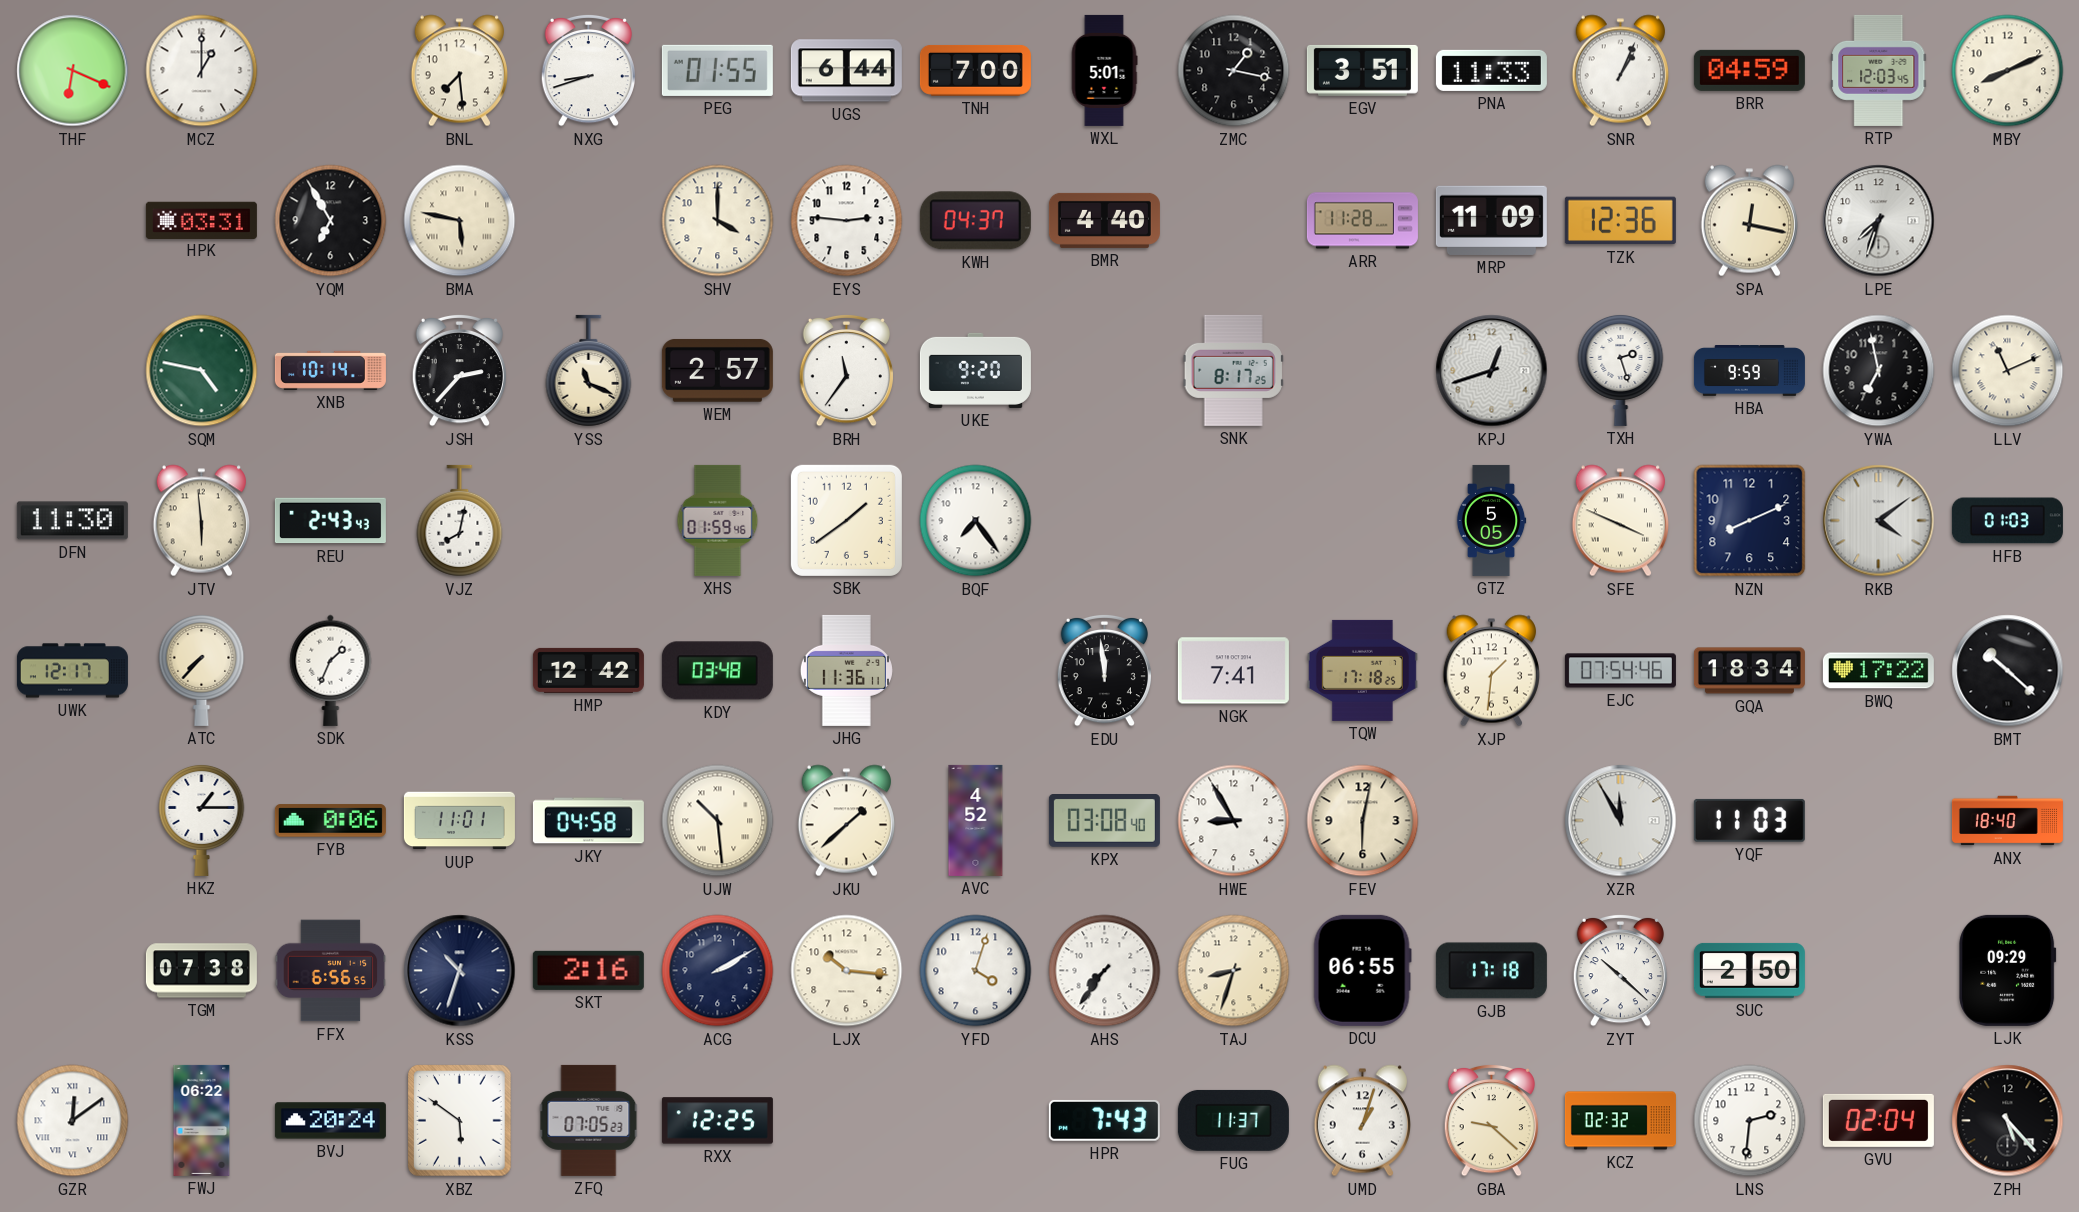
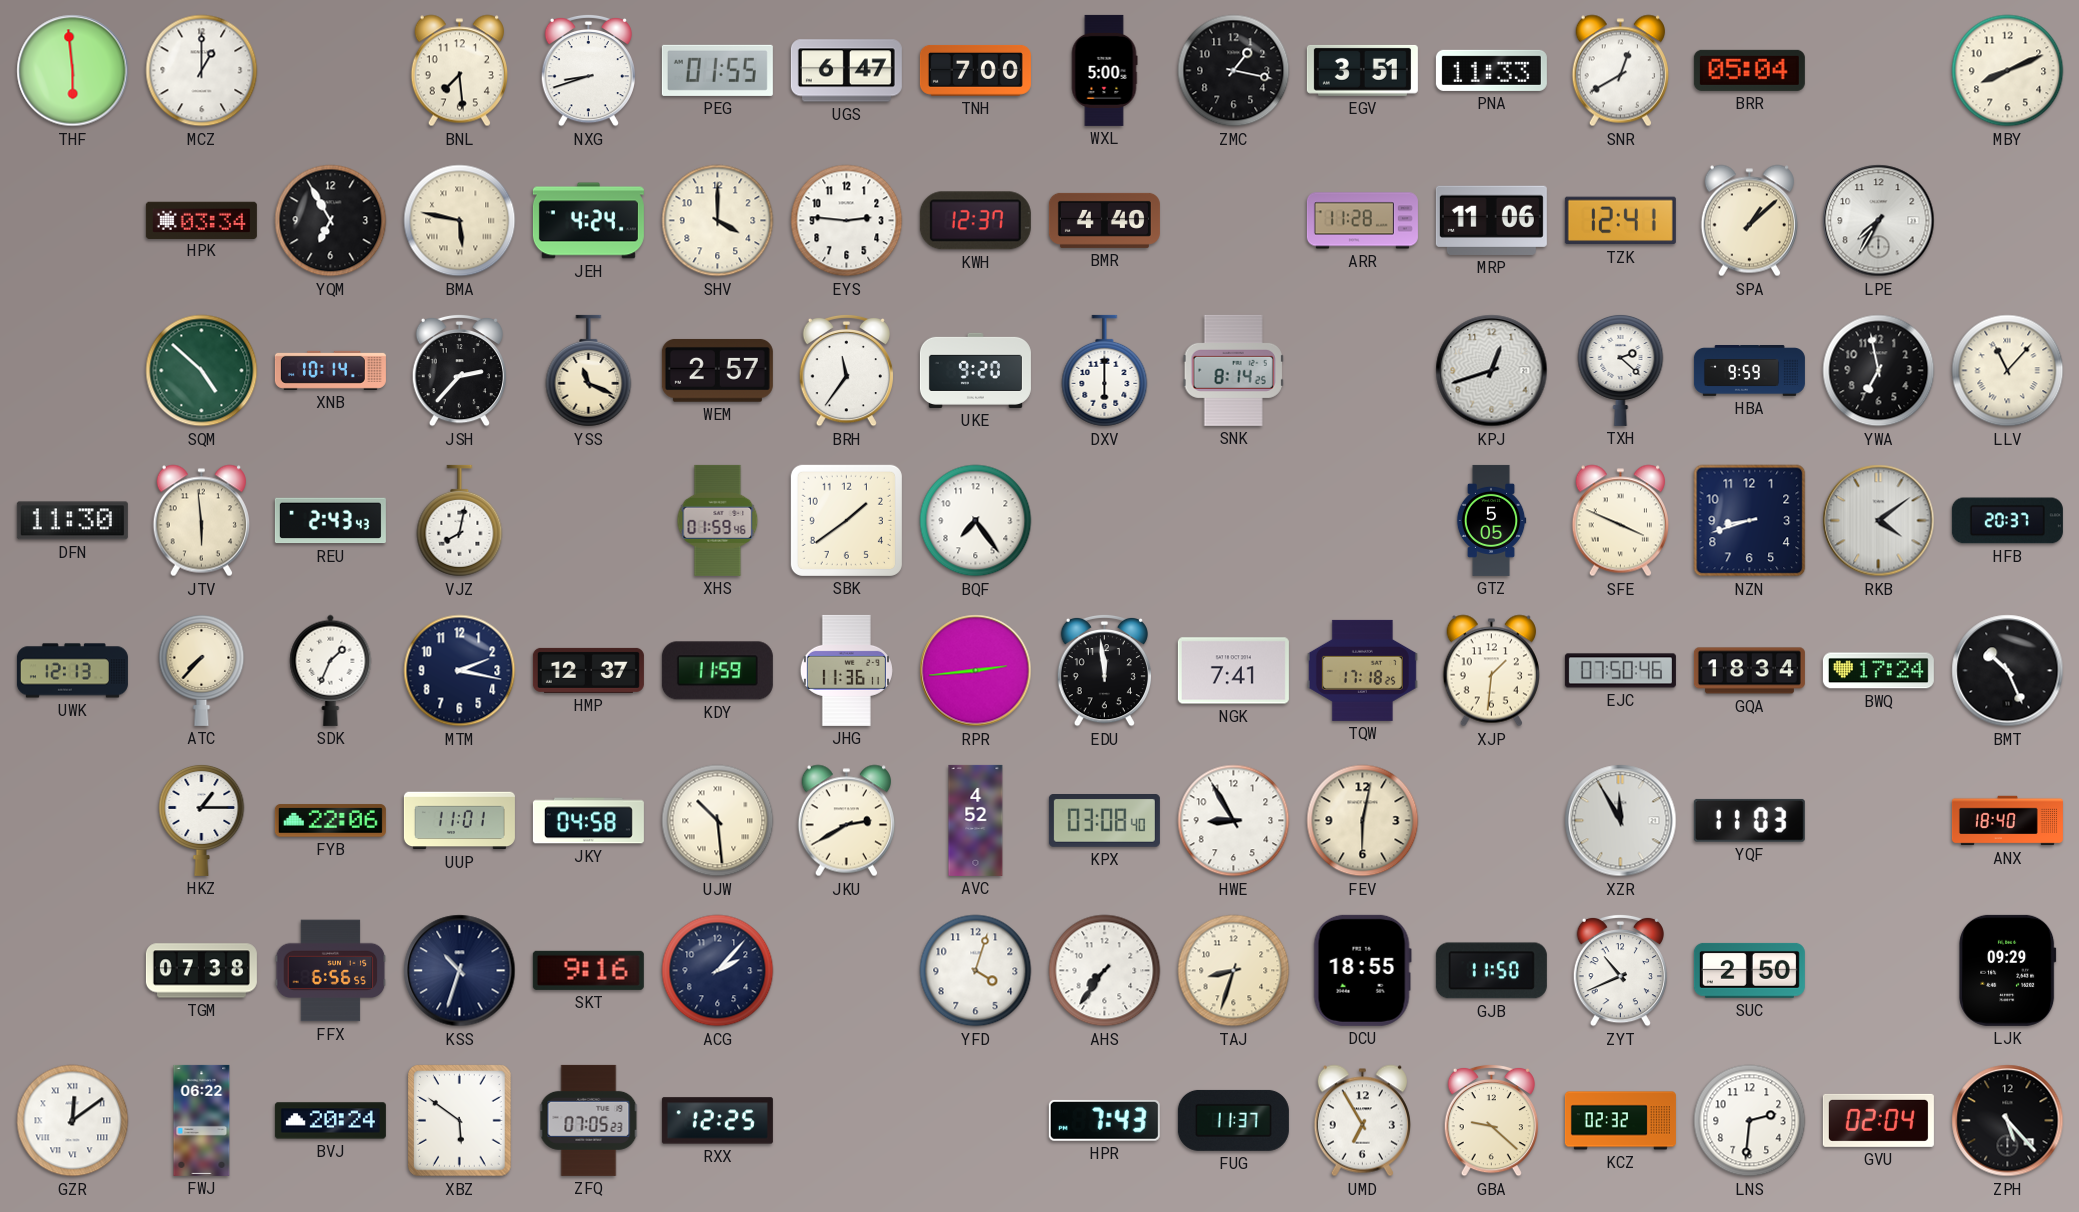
THF: 6:19 -> 5:59 (73, 71)
UGS: 6:44 -> 6:47 (846, 71)
WXL: 5:01 -> 5:00 (1104, 70)
SNR: 1:04 -> 12:40 (1620, 71)
BRR: 04:59 -> 05:04 (1749, 70)
RTP: 12:03 -> none (1879, 70)
HPK: 03:31 -> 03:34 (201, 220)
JEH: none -> 4:24 (588, 221)
KWH: 04:37 -> 12:37 (975, 221)
MRP: 11:09 -> 11:06 (1491, 220)
TZK: 12:36 -> 12:41 (1620, 221)
SPA: 12:17 -> 1:08 (1749, 221)
LPE: 7:33 -> 7:35 (1879, 221)
SQM: 4:47 -> 4:52 (202, 371)
DXV: none -> 6:00 (1105, 371)
SNK: 8:17 -> 8:14 (1233, 370)
TXH: 2:27 -> 2:22 (1621, 370)
LLV: 11:11 -> 11:07 (2008, 371)
NZN: 8:11 -> 8:42 (1750, 521)
HFB: 01:03 -> 20:37 (2007, 521)
UWK: 12:17 -> 12:13 (72, 671)
MTM: none -> 2:17 (460, 671)
HMP: 12:42 -> 12:37 (588, 670)
KDY: 03:48 -> 11:59 (717, 671)
RPR: none -> 2:44 (976, 671)
EJC: 07:54 -> 07:50 (1620, 671)
BWQ: 17:22 -> 17:24 (1878, 671)
BMT: 10:22 -> 10:26 (2008, 671)
FYB: 0:06 -> 22:06 (330, 821)
JKU: 1:38 -> 2:40 (846, 821)
SKT: 2:16 -> 9:16 (588, 970)
ACG: 2:10 -> 2:07 (718, 971)
LJX: 10:16 -> none (847, 971)
DCU: 06:55 -> 18:55 (1362, 970)
GJB: 17:18 -> 11:50 (1491, 971)
ZYT: 10:22 -> 10:41 (1620, 970)
UMD: 1:03 -> 6:55 (1362, 1121)
